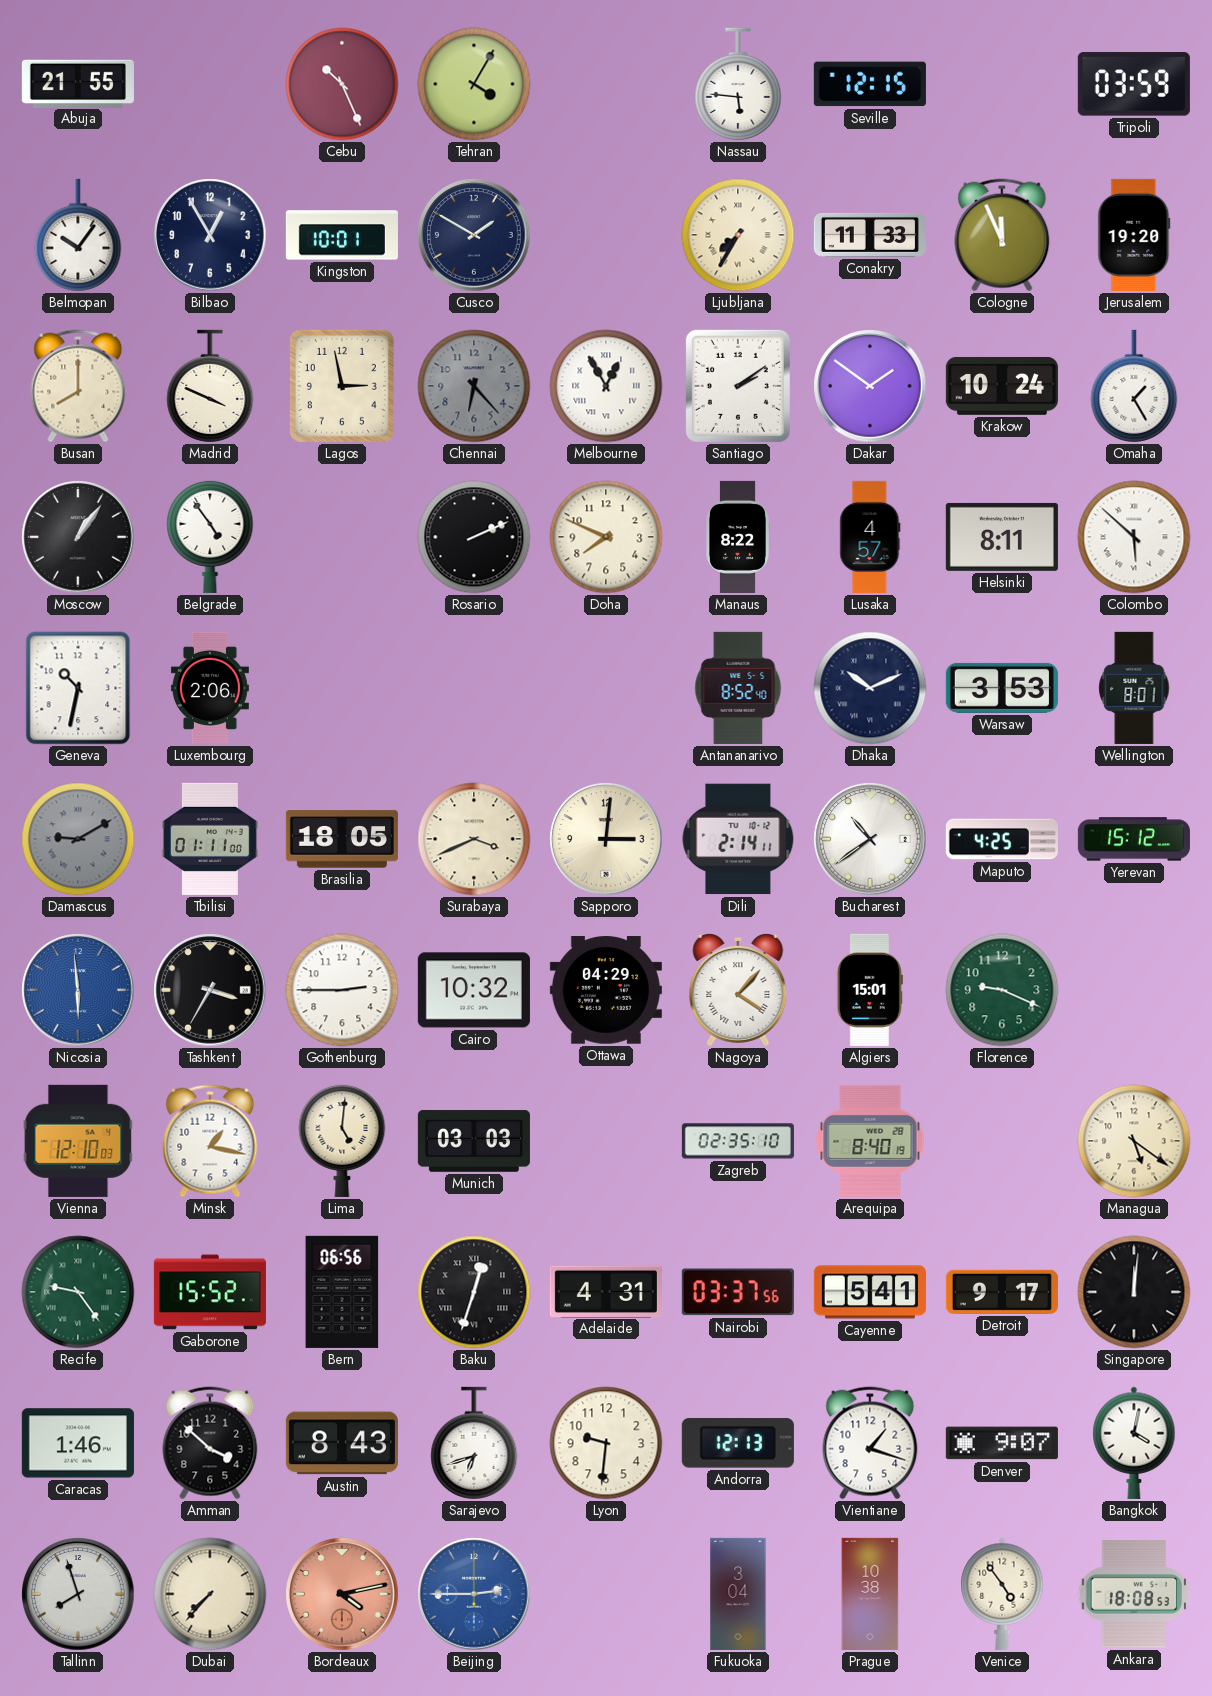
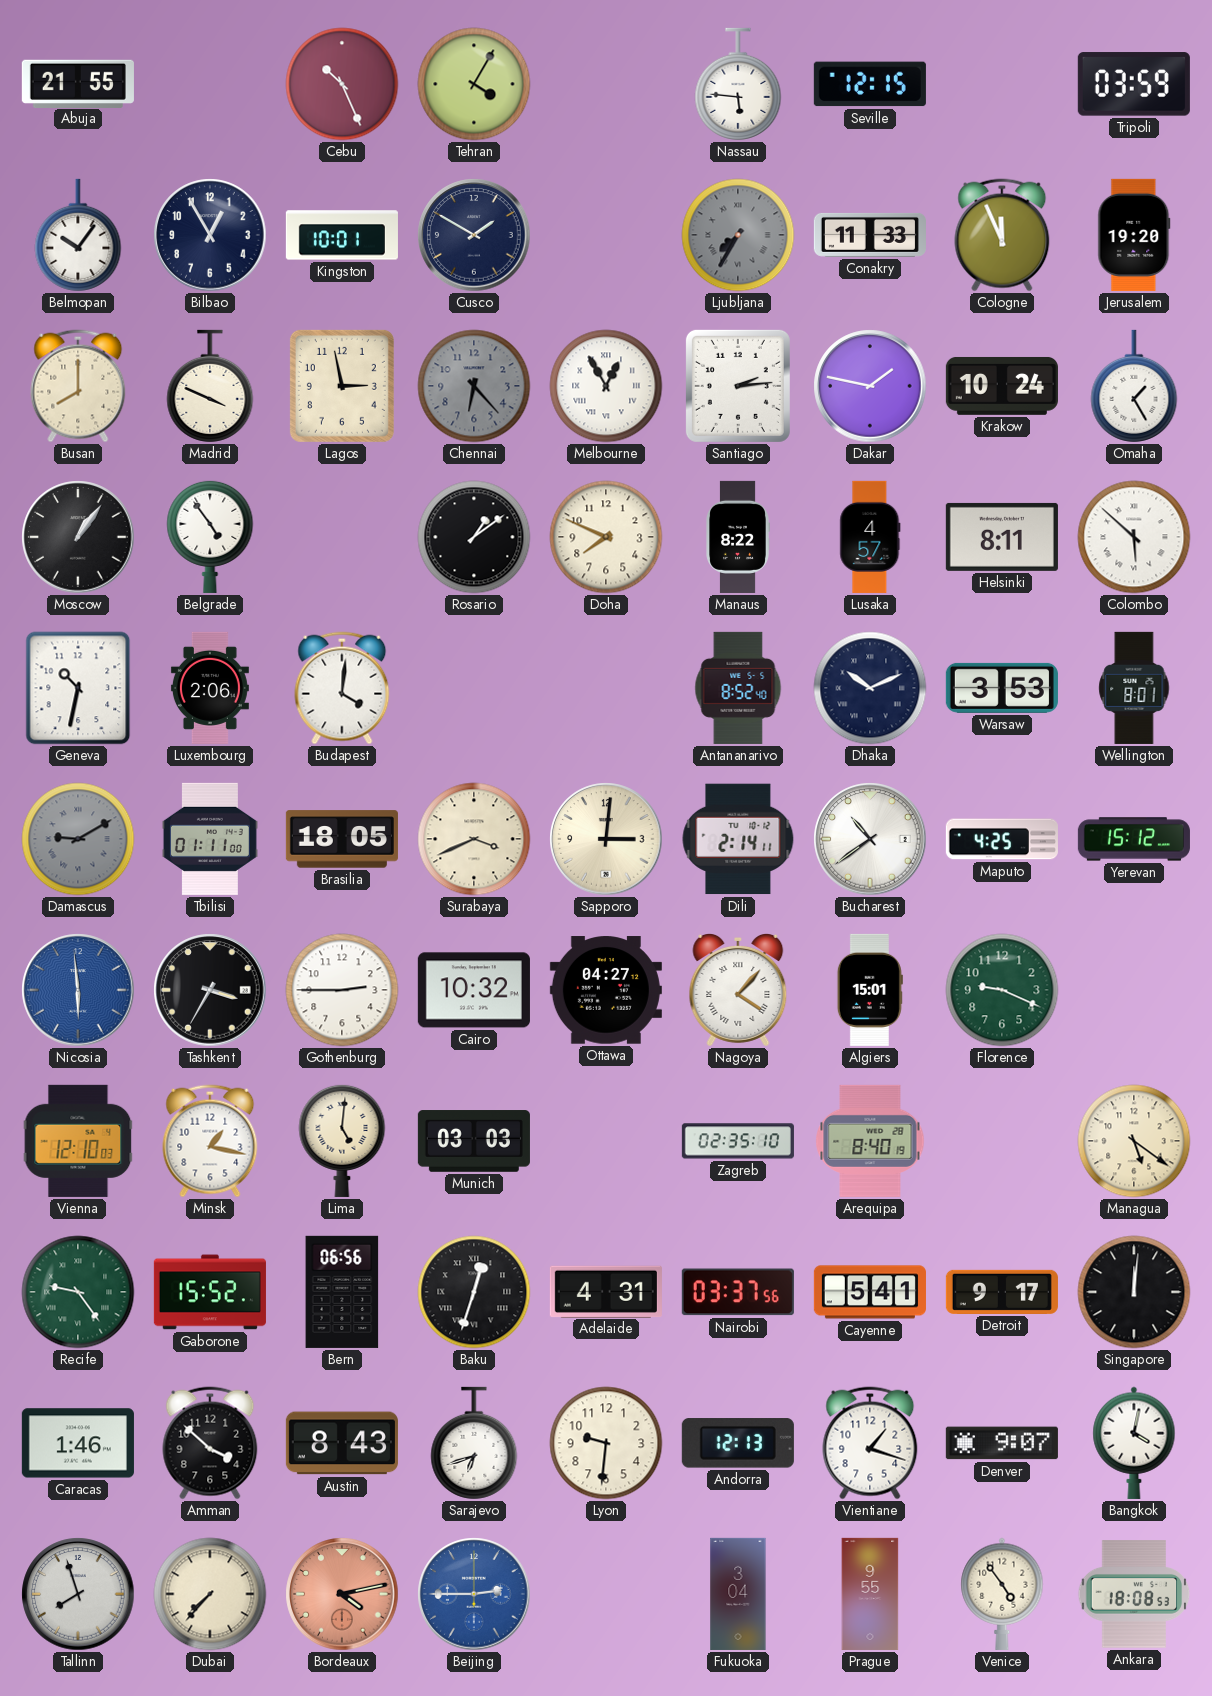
Ljubljana dial: cream -> grey (738, 235)
Santiago: 2:09 -> 2:14 (738, 386)
Dakar: 1:51 -> 1:47 (870, 386)
Rosario: 2:11 -> 1:09 (474, 537)
Budapest: none -> 4:01 (342, 688)
Ottawa: 04:29 -> 04:27 (606, 990)
Prague: 10:38 -> 9:55 (870, 1594)
